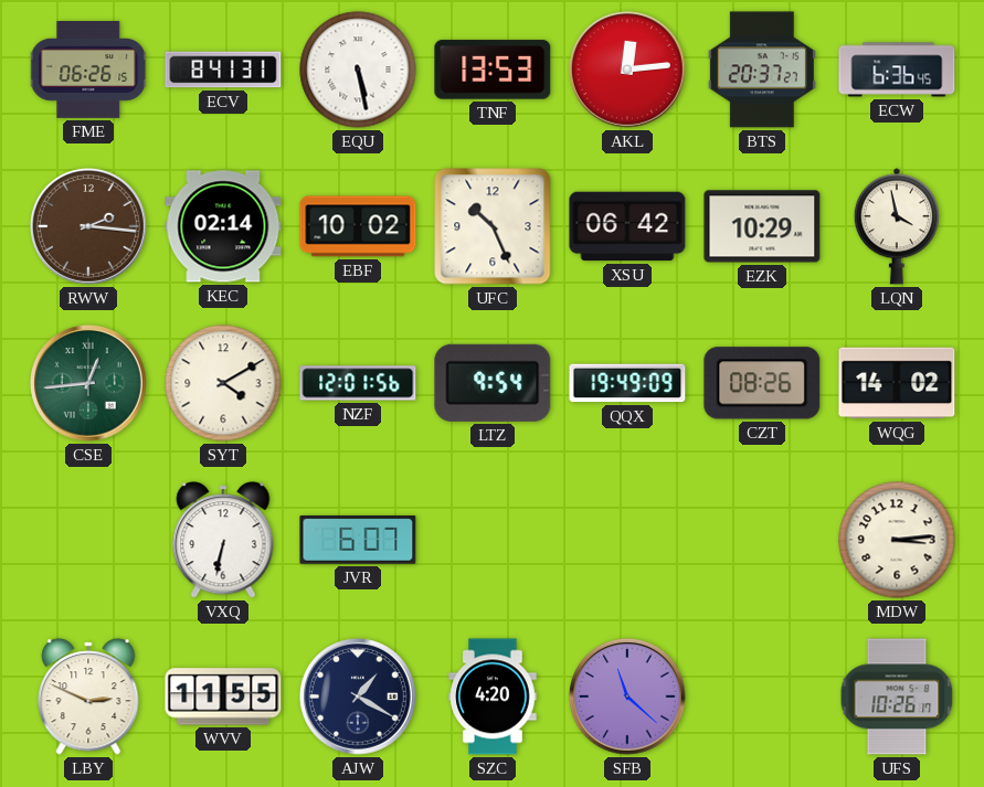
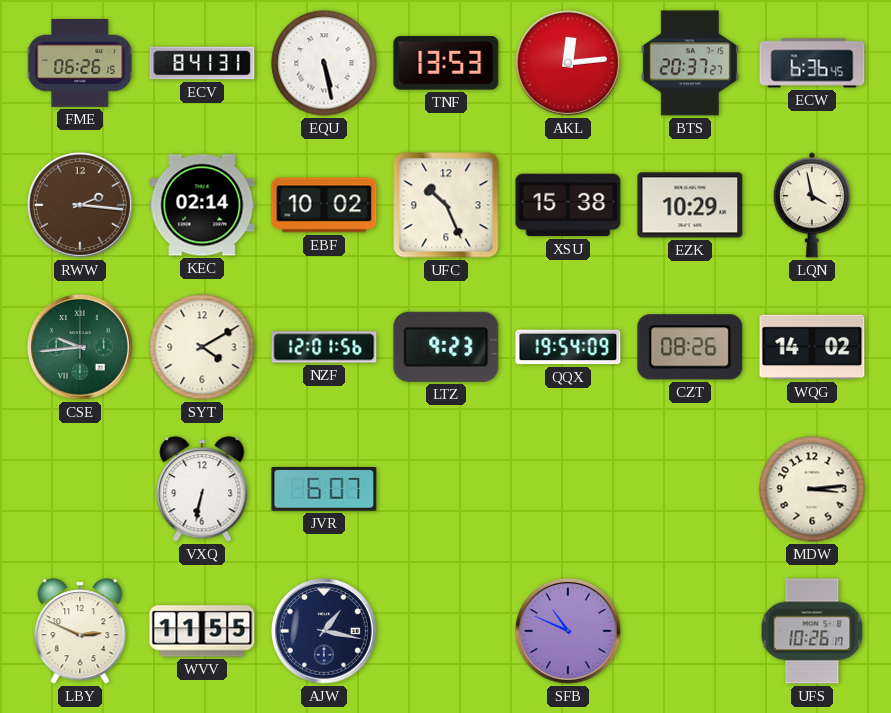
XSU: 06:42 -> 15:38 (568, 205)
CSE: 12:44 -> 9:44 (81, 348)
LTZ: 9:54 -> 9:23 (446, 347)
QQX: 19:49 -> 19:54 (568, 347)
AJW: 1:20 -> 1:17 (325, 632)
SZC: 4:20 -> none (493, 696)
SFB: 11:22 -> 10:49 (569, 632)
